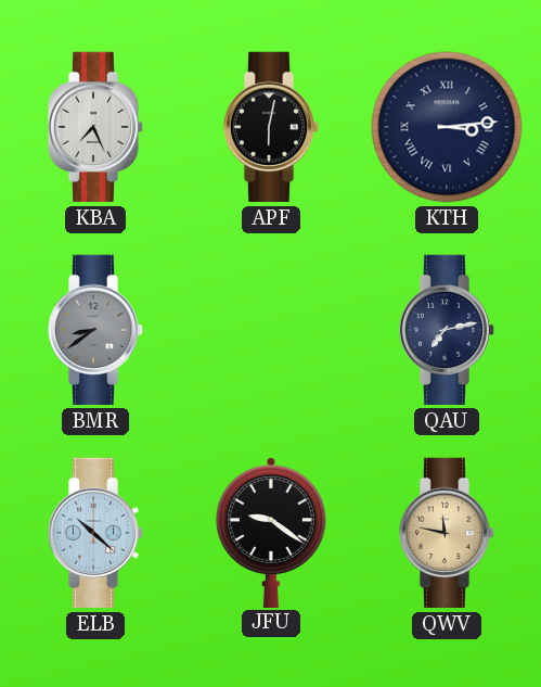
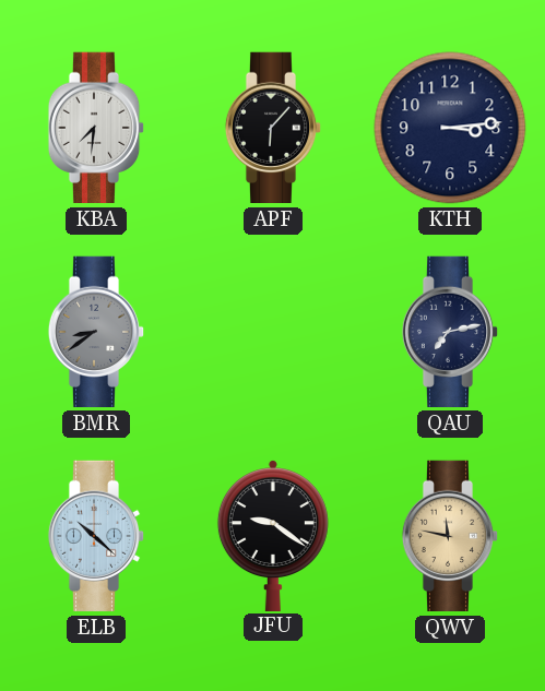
KBA: 7:26 -> 7:31 (96, 128)
APF: 6:02 -> 6:07 (273, 128)
KTH numerals: Roman -> Arabic (450, 128)
